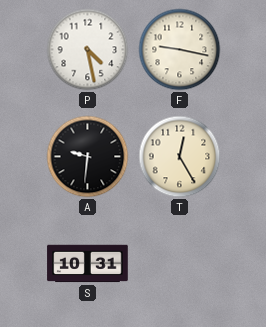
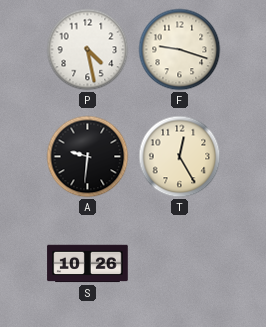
F: 9:17 -> 9:18 (180, 50)
S: 10:31 -> 10:26 (88, 264)
